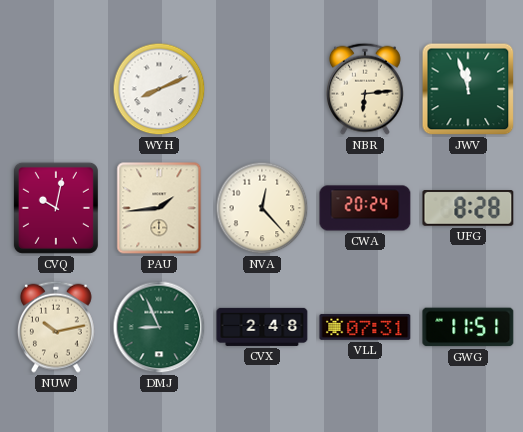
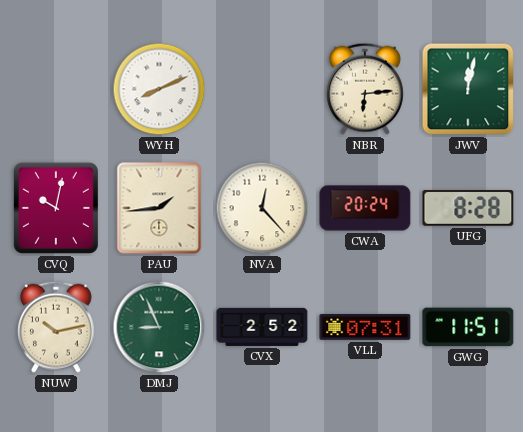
JWV: 11:57 -> 12:02 (468, 89)
CVX: 2:48 -> 2:52 (262, 327)
